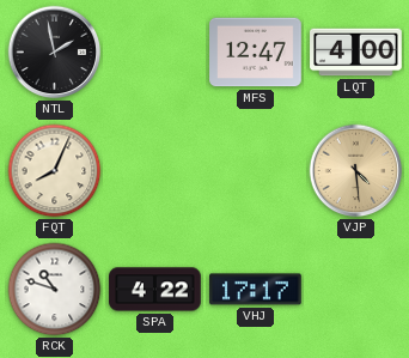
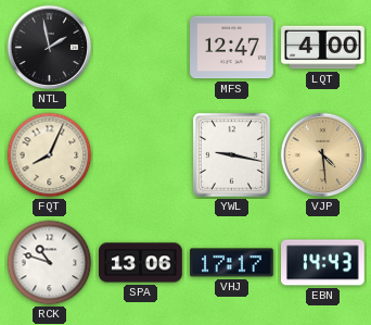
YWL: none -> 9:17 (231, 154)
SPA: 4:22 -> 13:06 (141, 263)
EBN: none -> 14:43 (323, 263)
